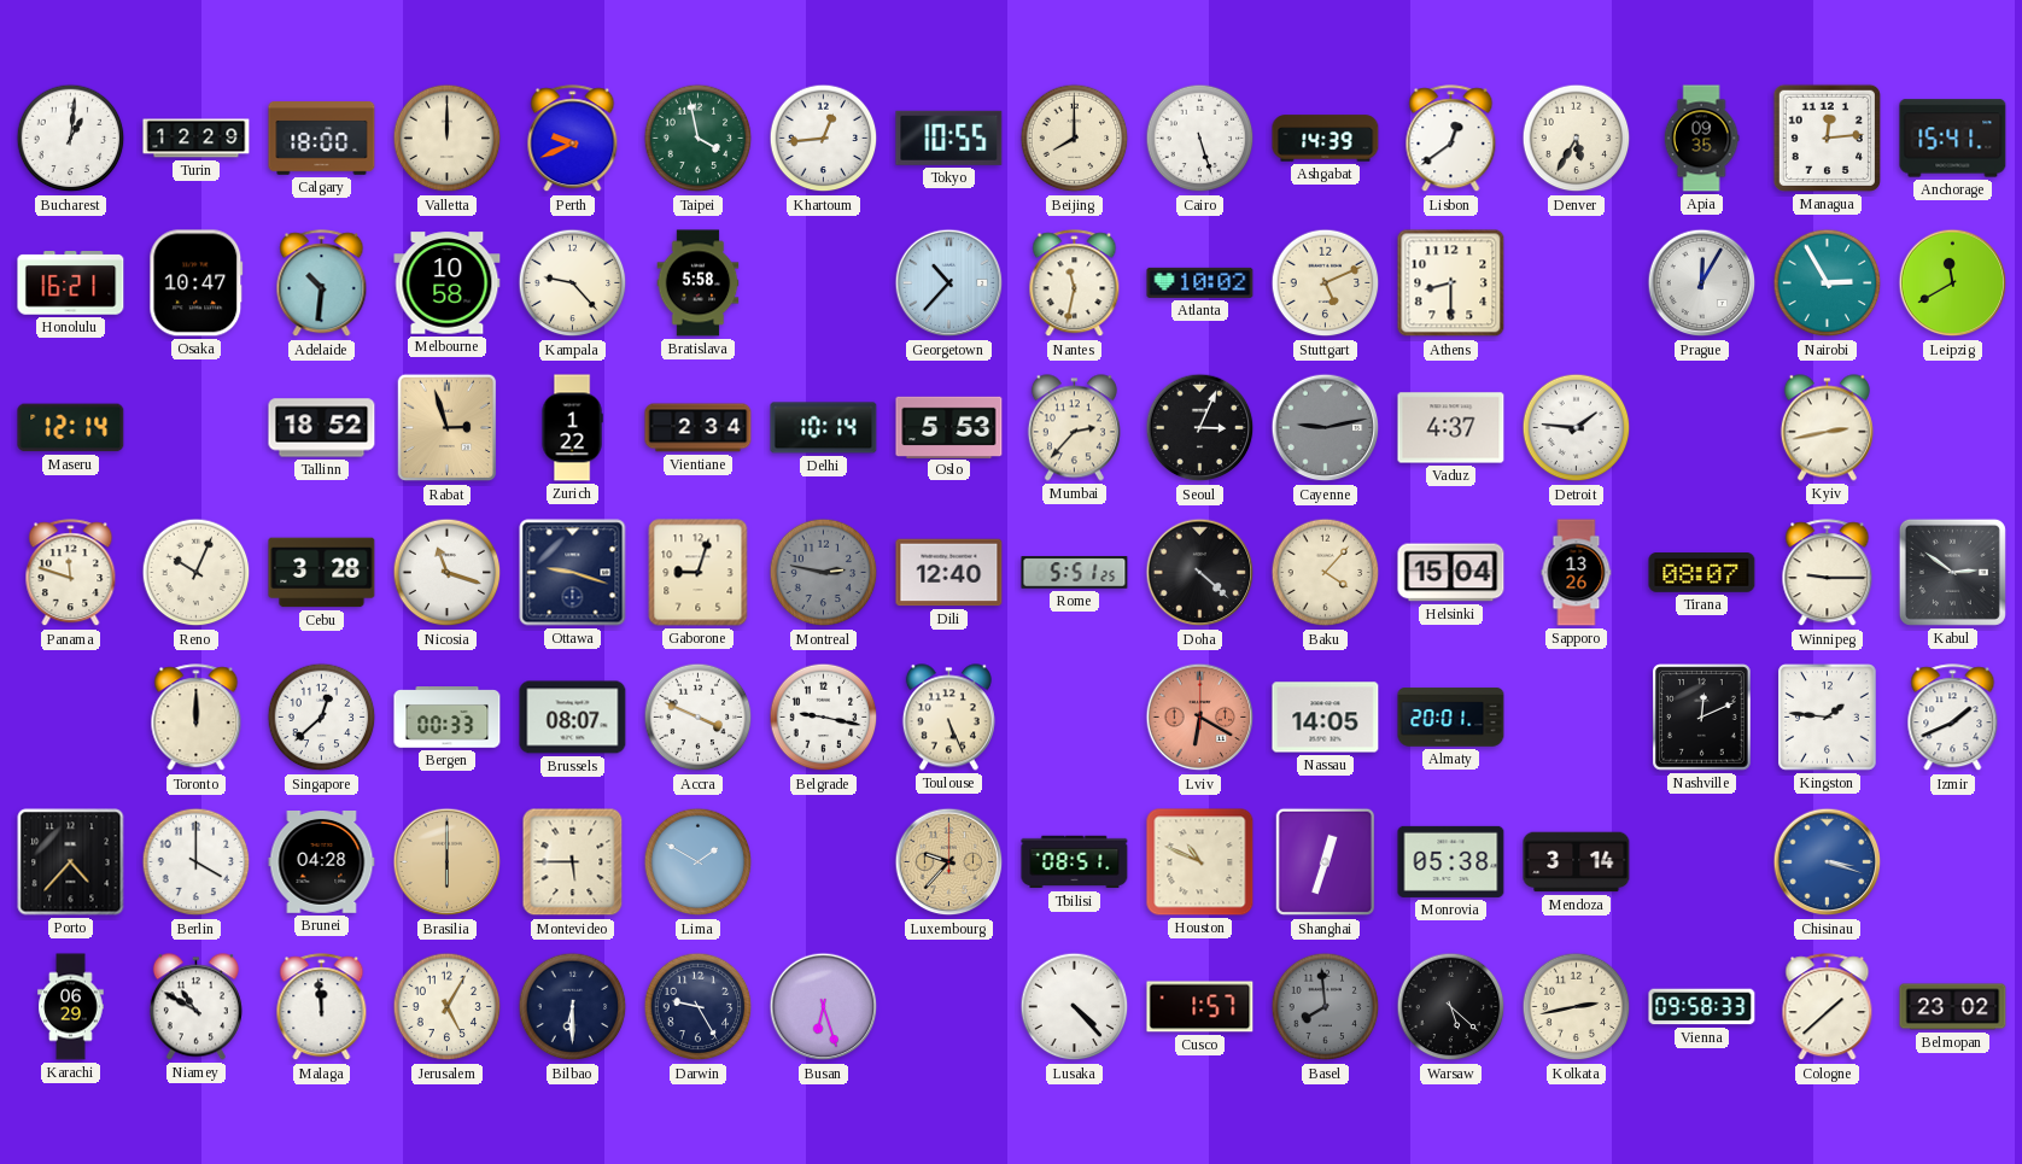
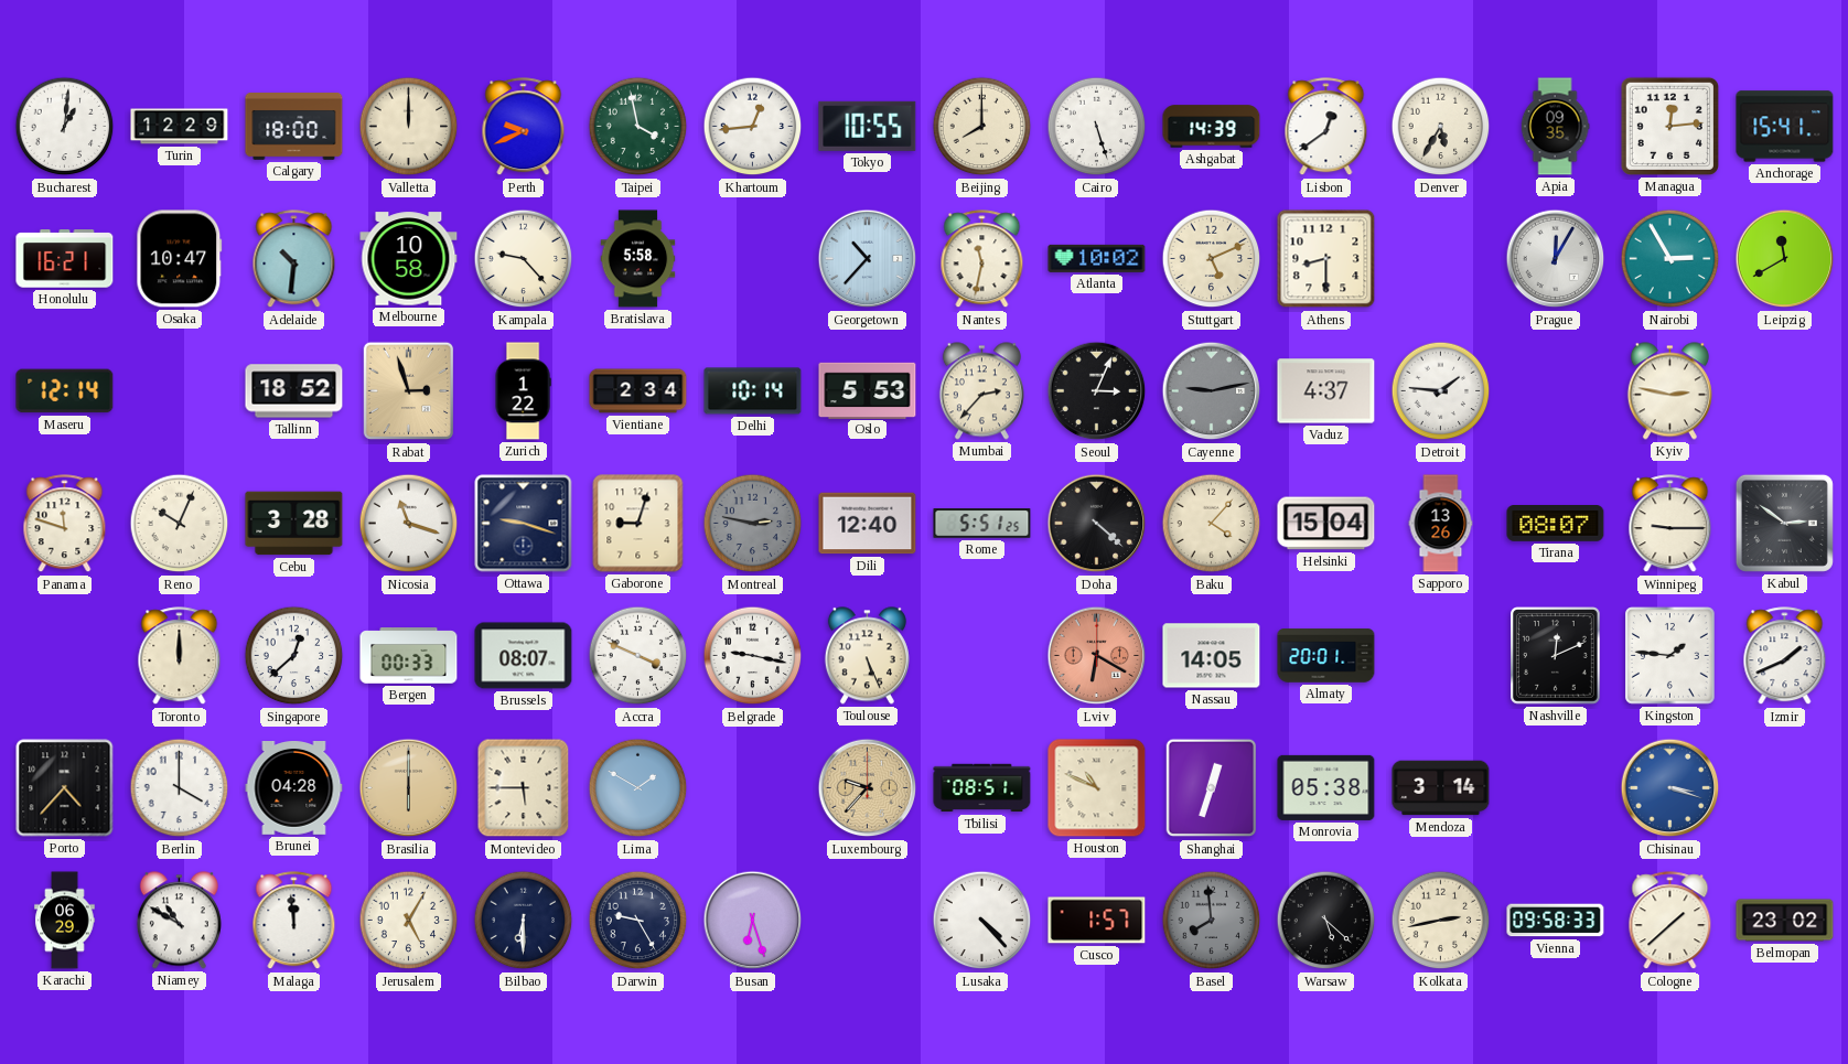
Kyiv: 2:43 -> 2:47 (1669, 391)
